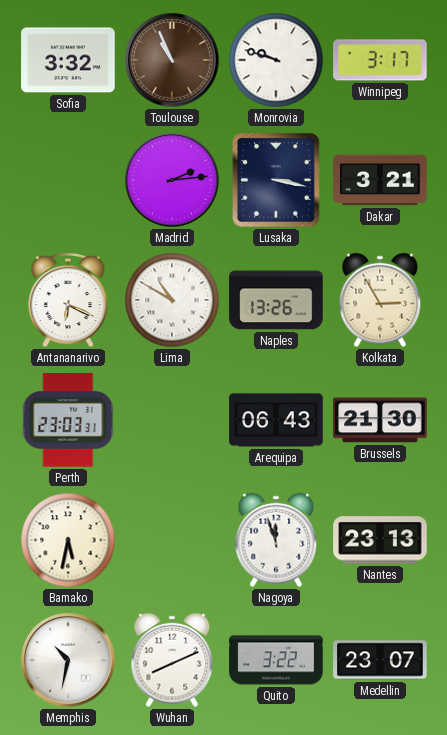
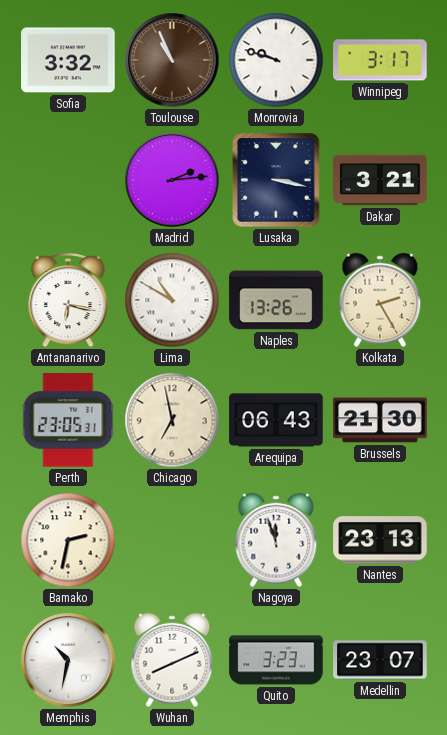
Antananarivo: 6:19 -> 6:17 (68, 300)
Kolkata: 2:55 -> 2:25 (380, 300)
Perth: 23:03 -> 23:05 (68, 420)
Chicago: none -> 6:58 (172, 420)
Bamako: 5:32 -> 2:32 (68, 540)
Quito: 3:22 -> 3:23 (276, 660)
